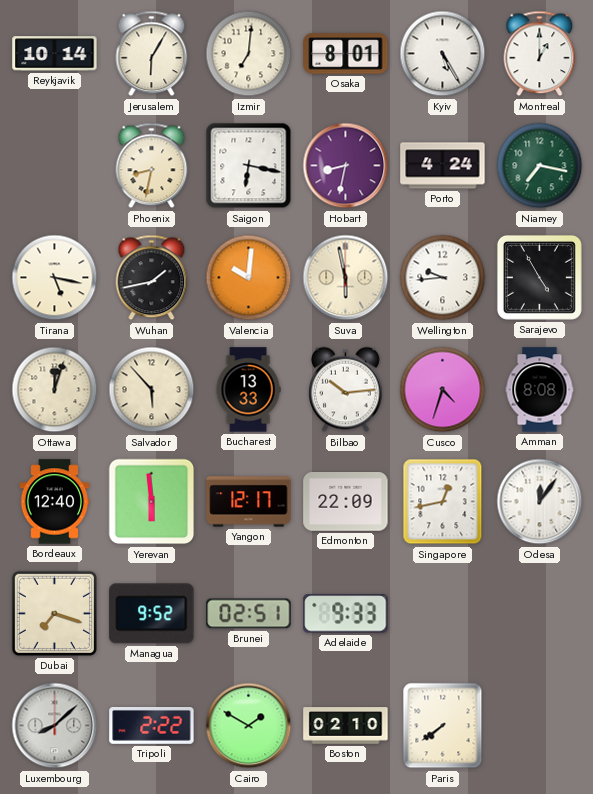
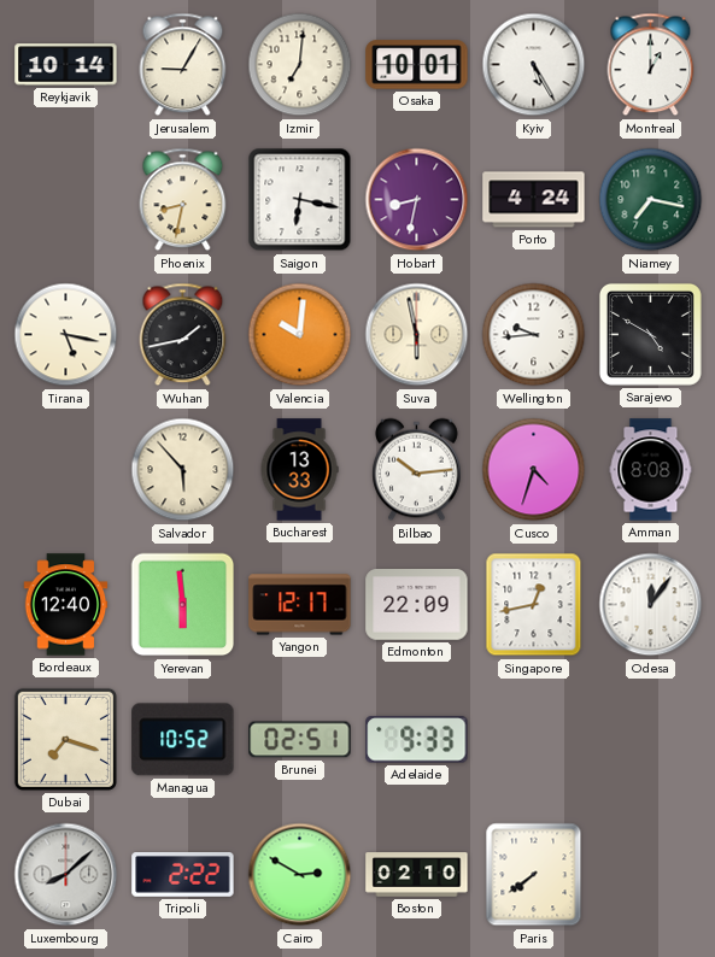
Jerusalem: 6:05 -> 9:05 (183, 65)
Osaka: 8:01 -> 10:01 (417, 65)
Sarajevo: 4:55 -> 4:50 (650, 334)
Ottawa: 12:03 -> none (55, 390)
Managua: 9:52 -> 10:52 (183, 740)
Cairo: 1:50 -> 2:50 (300, 875)
